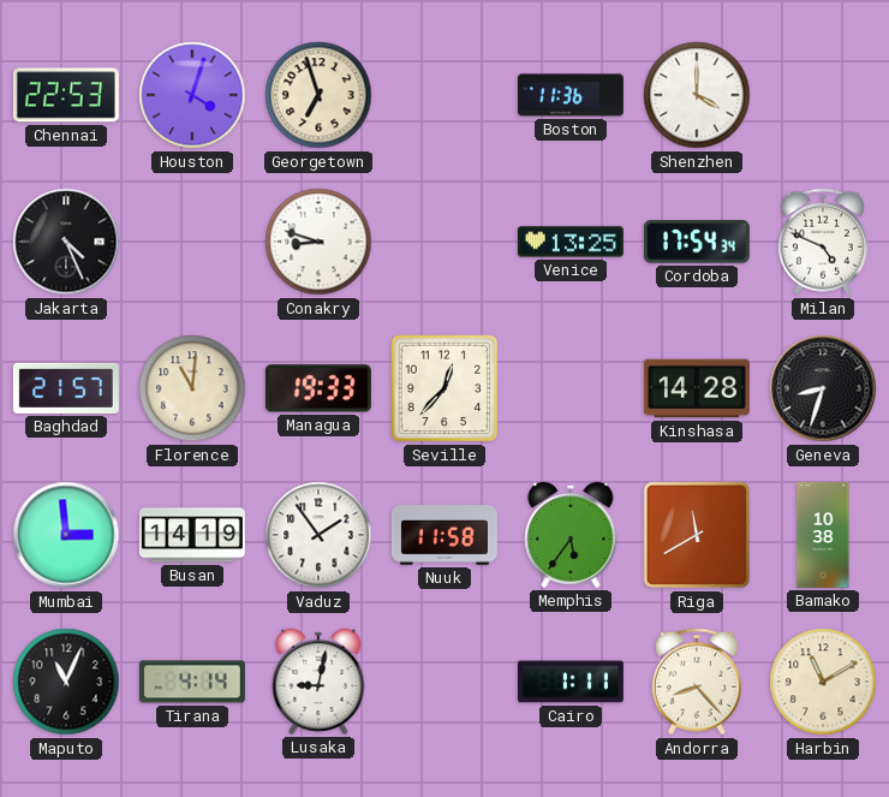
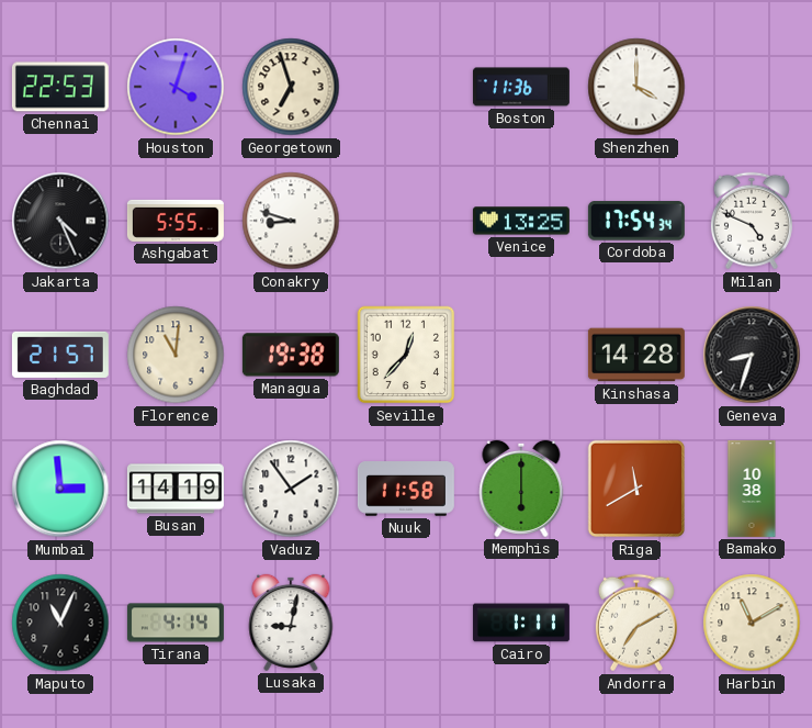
Ashgabat: none -> 5:55 (176, 221)
Managua: 19:33 -> 19:38 (291, 355)
Memphis: 5:36 -> 6:00 (521, 489)
Andorra: 8:23 -> 7:10 (636, 623)
